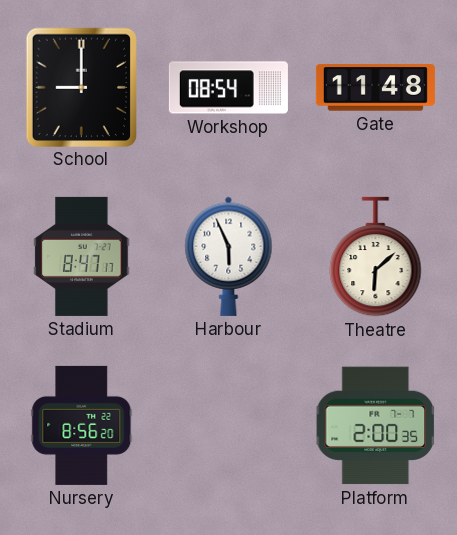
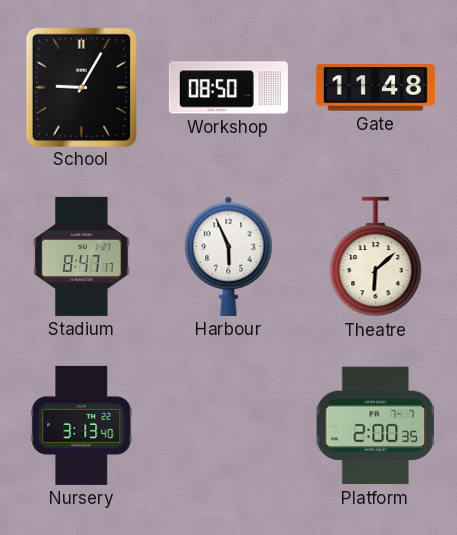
School: 9:00 -> 9:05 (81, 87)
Workshop: 08:54 -> 08:50 (228, 88)
Nursery: 8:56 -> 3:13 (82, 425)
